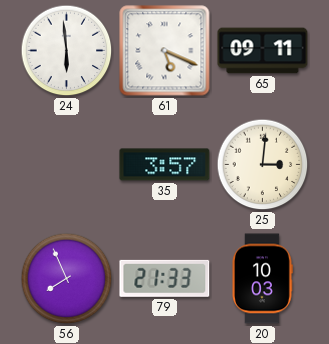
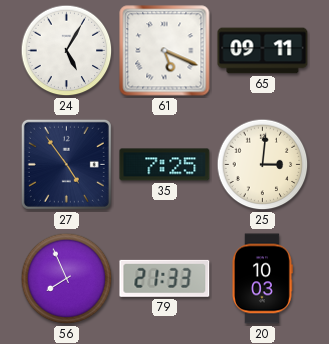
24: 5:59 -> 5:05 (67, 51)
27: none -> 4:54 (66, 164)
35: 3:57 -> 7:25 (165, 165)
